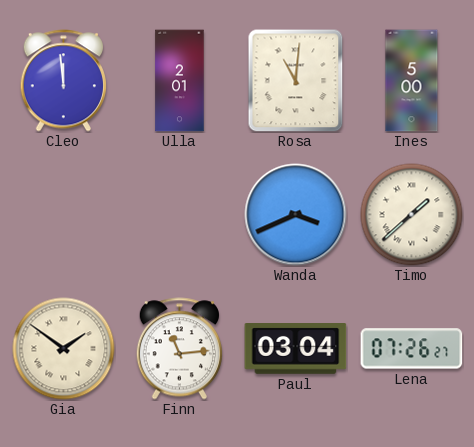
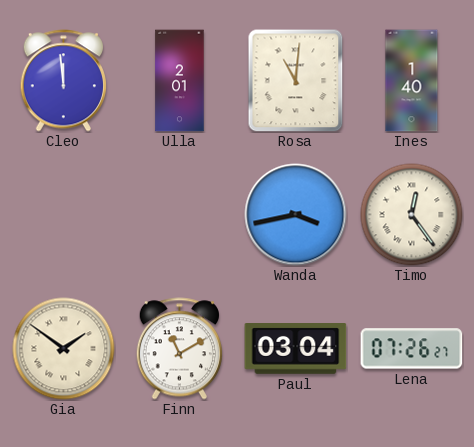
Ines: 5:00 -> 1:40 (412, 81)
Wanda: 3:41 -> 3:43 (296, 215)
Timo: 1:38 -> 12:24 (412, 215)
Finn: 11:14 -> 11:10 (179, 349)
